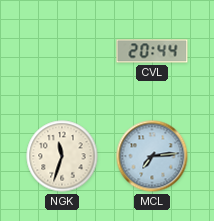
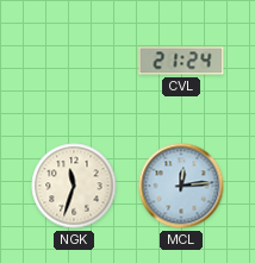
CVL: 20:44 -> 21:24 (181, 61)
MCL: 7:14 -> 12:14 (181, 186)
